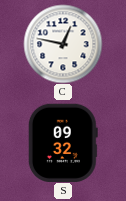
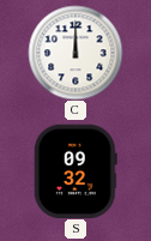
C: 12:47 -> 12:00 (75, 53)
